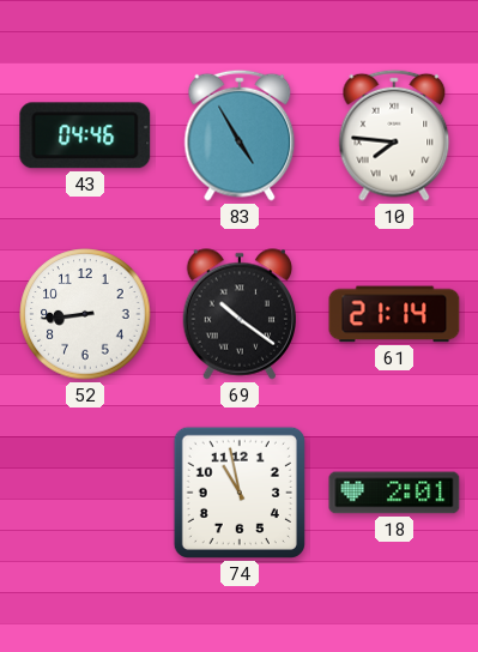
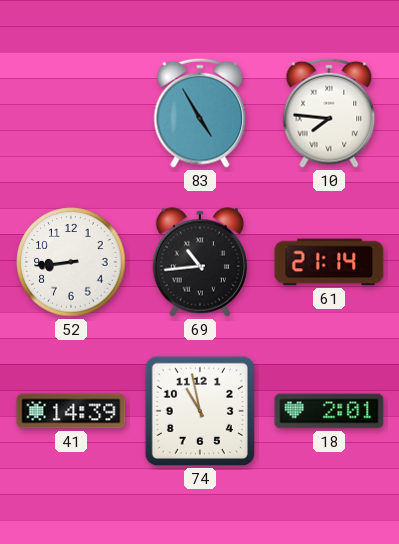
43: 04:46 -> none (85, 135)
69: 10:21 -> 10:44 (199, 262)
41: none -> 14:39 (71, 411)
